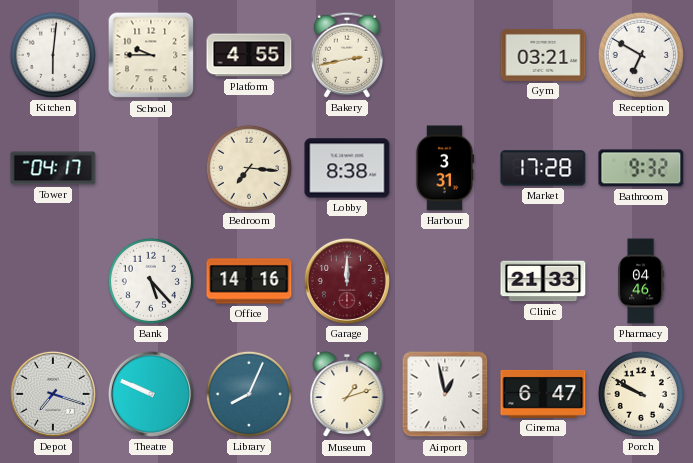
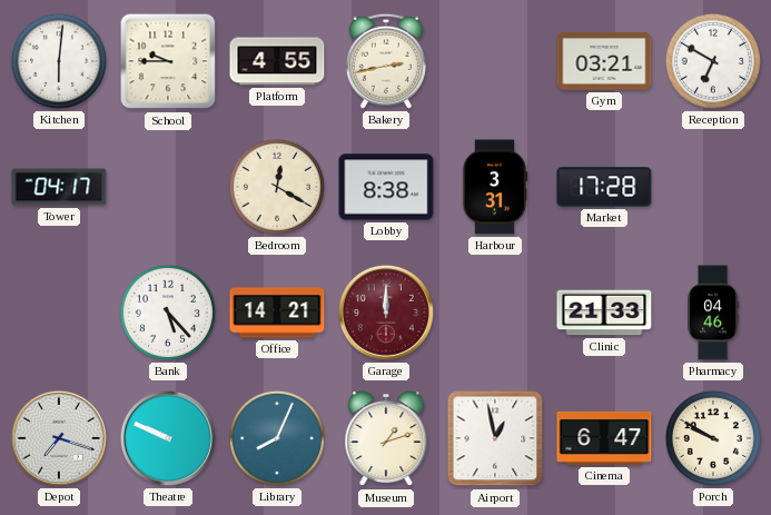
Bedroom: 7:16 -> 12:20 (277, 187)
Bathroom: 9:32 -> none (641, 168)
Office: 14:16 -> 14:21 (277, 313)
